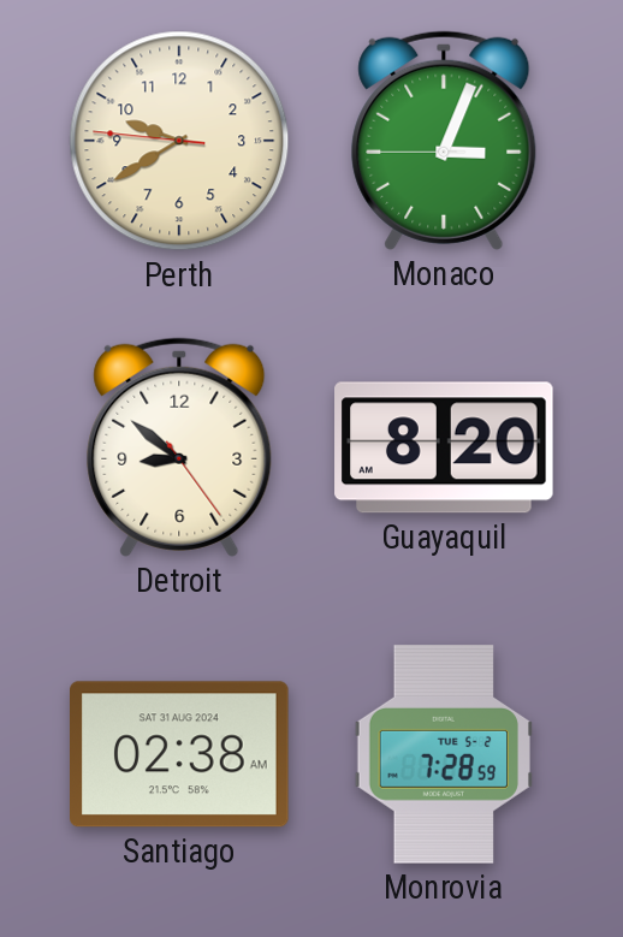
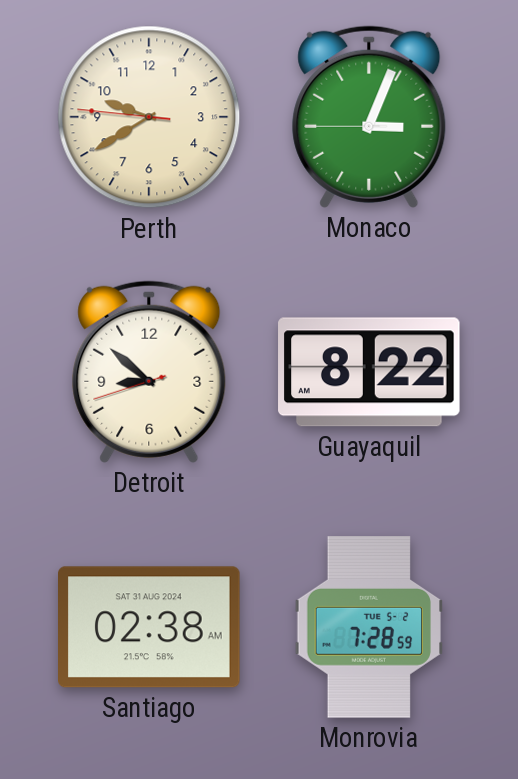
Detroit: 8:51:24 -> 8:51:42 (149, 372)
Guayaquil: 8:20 -> 8:22 (369, 372)
